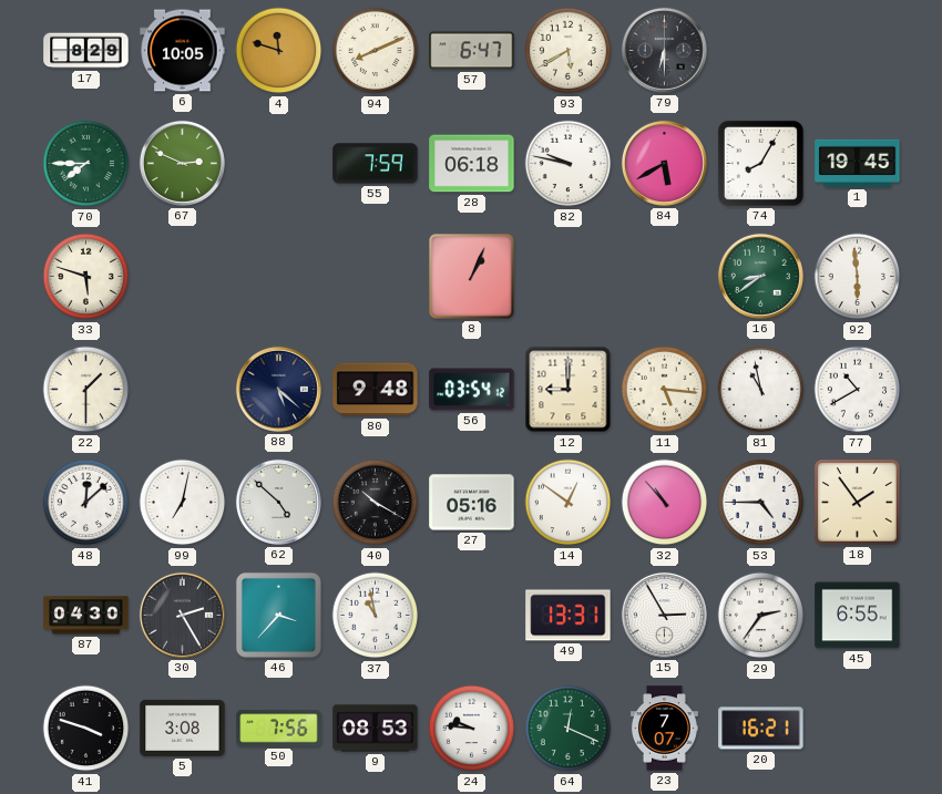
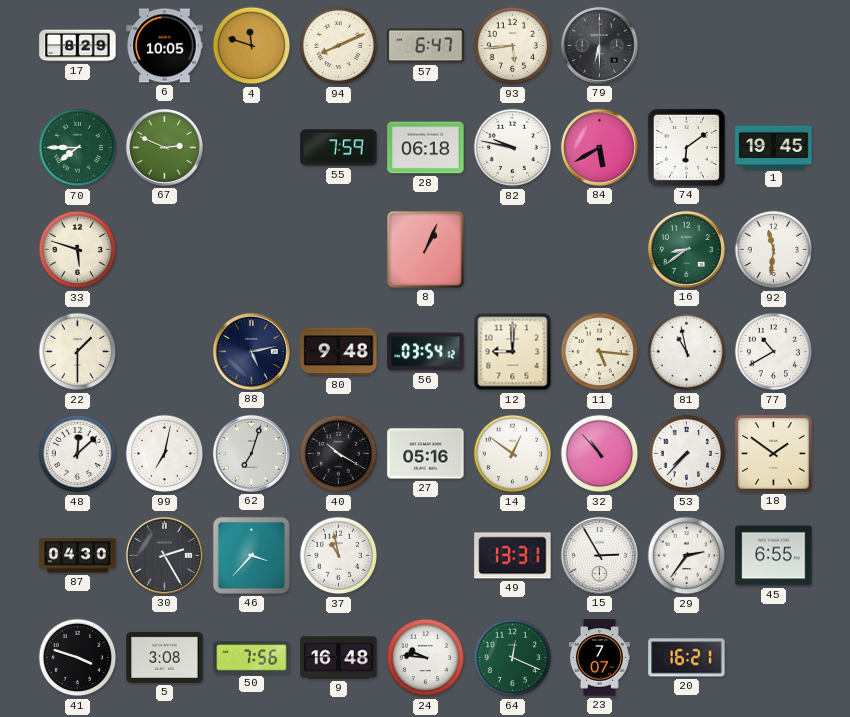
93: 5:40 -> 5:44 (513, 46)
74: 8:05 -> 6:09 (686, 147)
92: 5:59 -> 11:31 (774, 250)
88: 5:22 -> 5:13 (251, 351)
62: 4:52 -> 7:03 (251, 453)
53: 4:45 -> 7:37 (687, 454)
18: 1:54 -> 1:51 (774, 454)
9: 08:53 -> 16:48 (339, 658)
